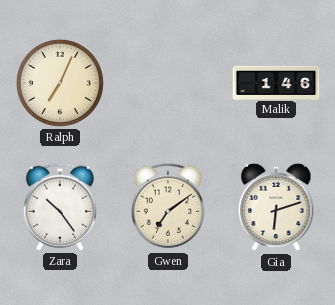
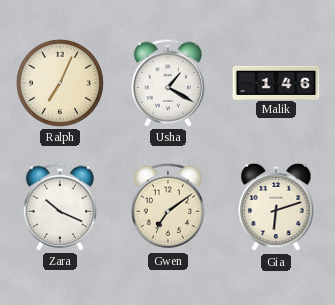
Usha: none -> 1:20 (168, 83)
Zara: 10:24 -> 10:19 (60, 207)
